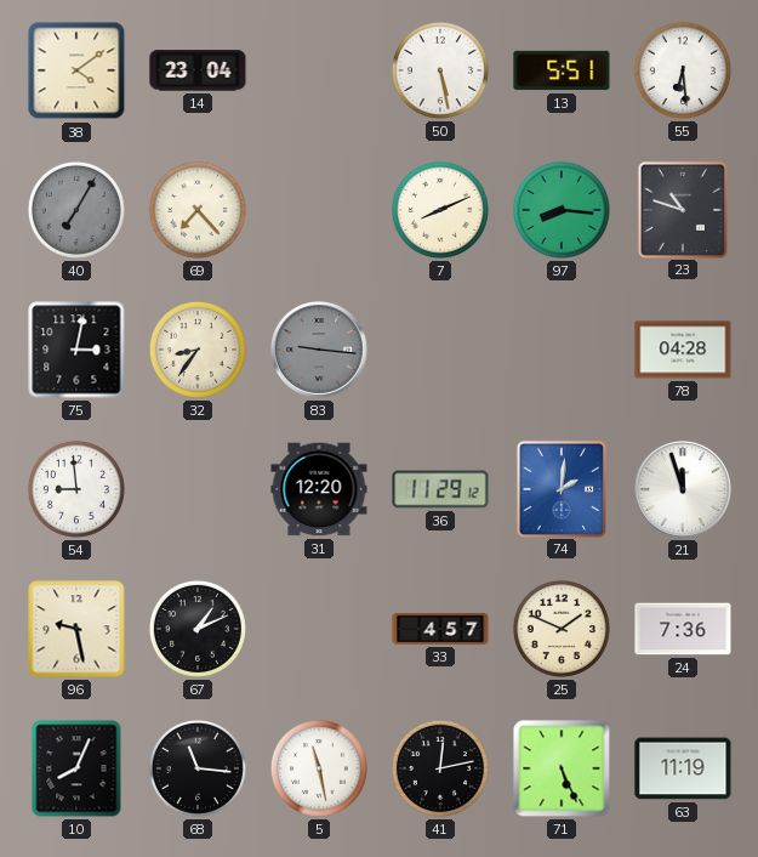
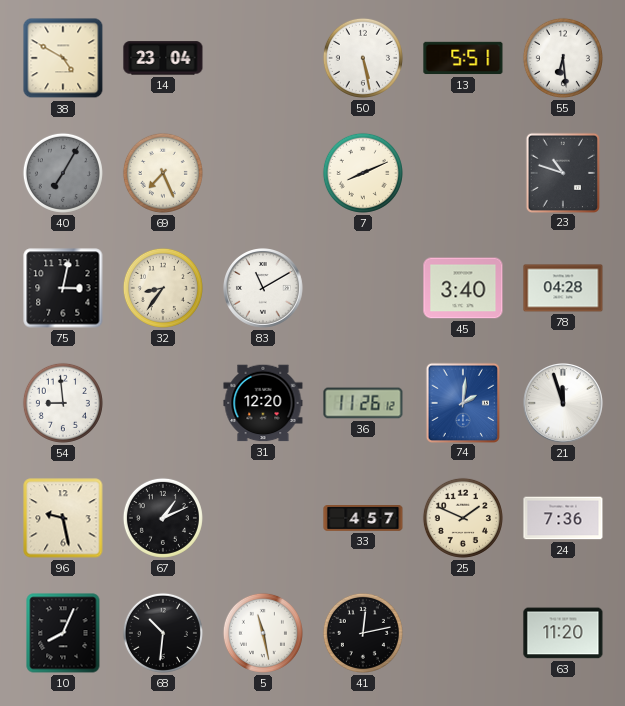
38: 4:09 -> 4:50 (63, 58)
69: 7:23 -> 7:26 (163, 173)
97: 8:16 -> none (562, 210)
83: 9:16 -> 11:10 (264, 289)
83 dial: grey -> white (264, 289)
45: none -> 3:40 (463, 288)
36: 11:29 -> 11:26 (363, 403)
68: 11:16 -> 10:31 (163, 633)
71: 5:26 -> none (562, 768)
63: 11:19 -> 11:20 (563, 633)
